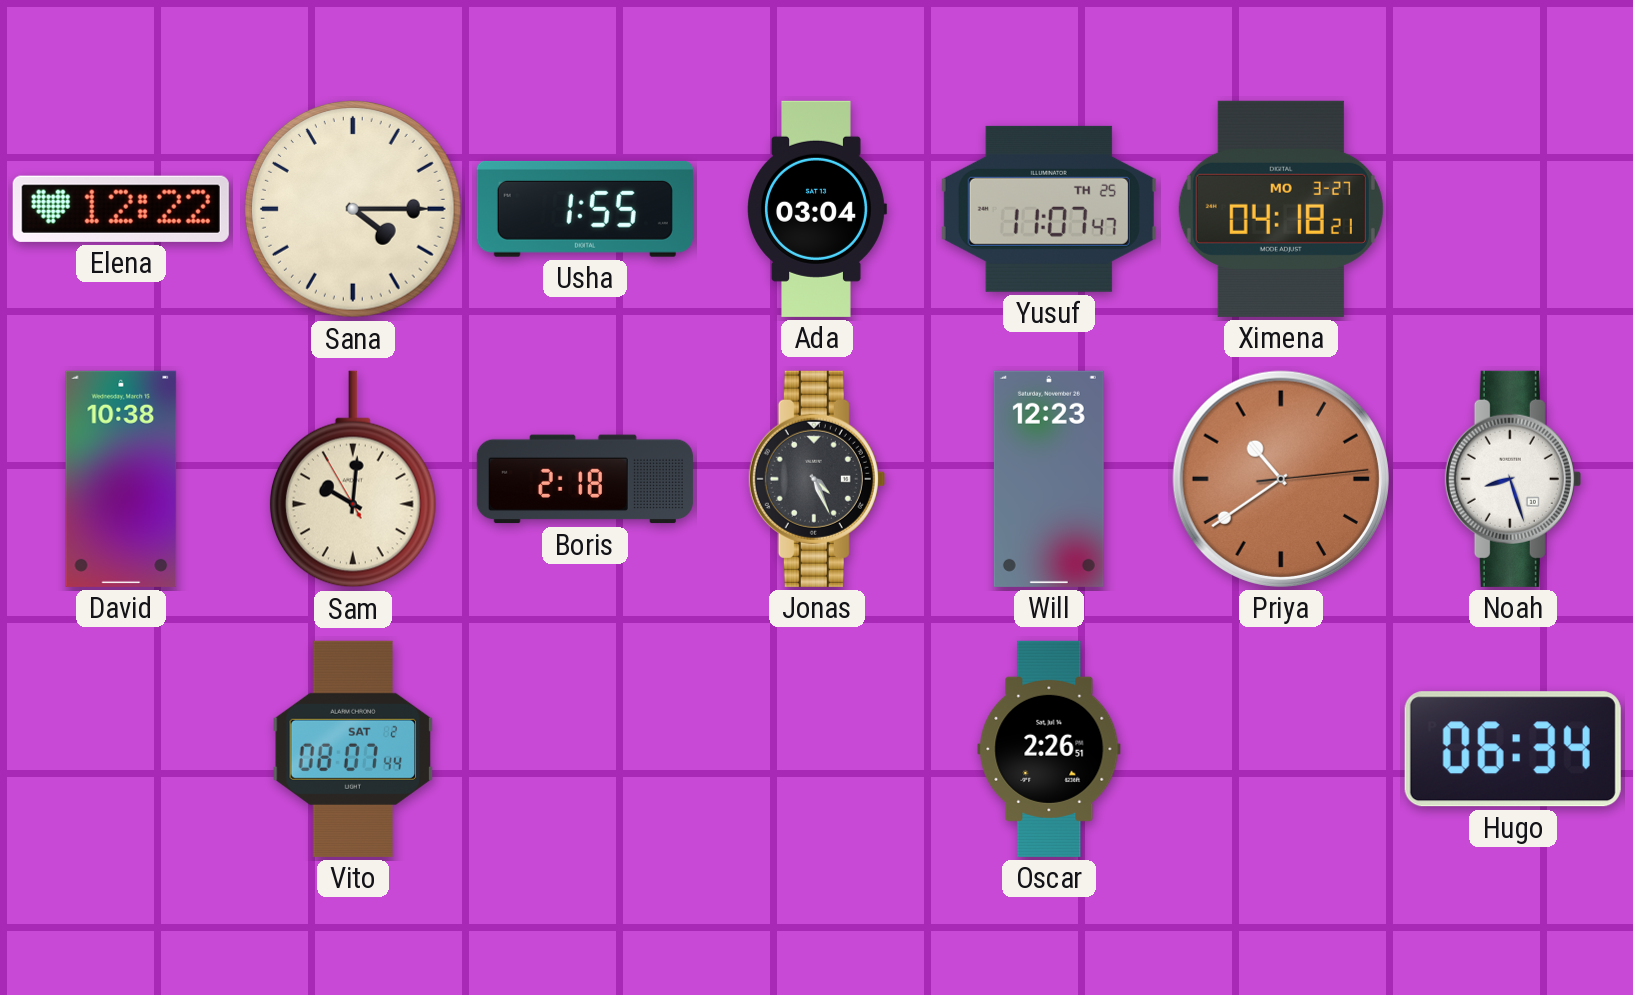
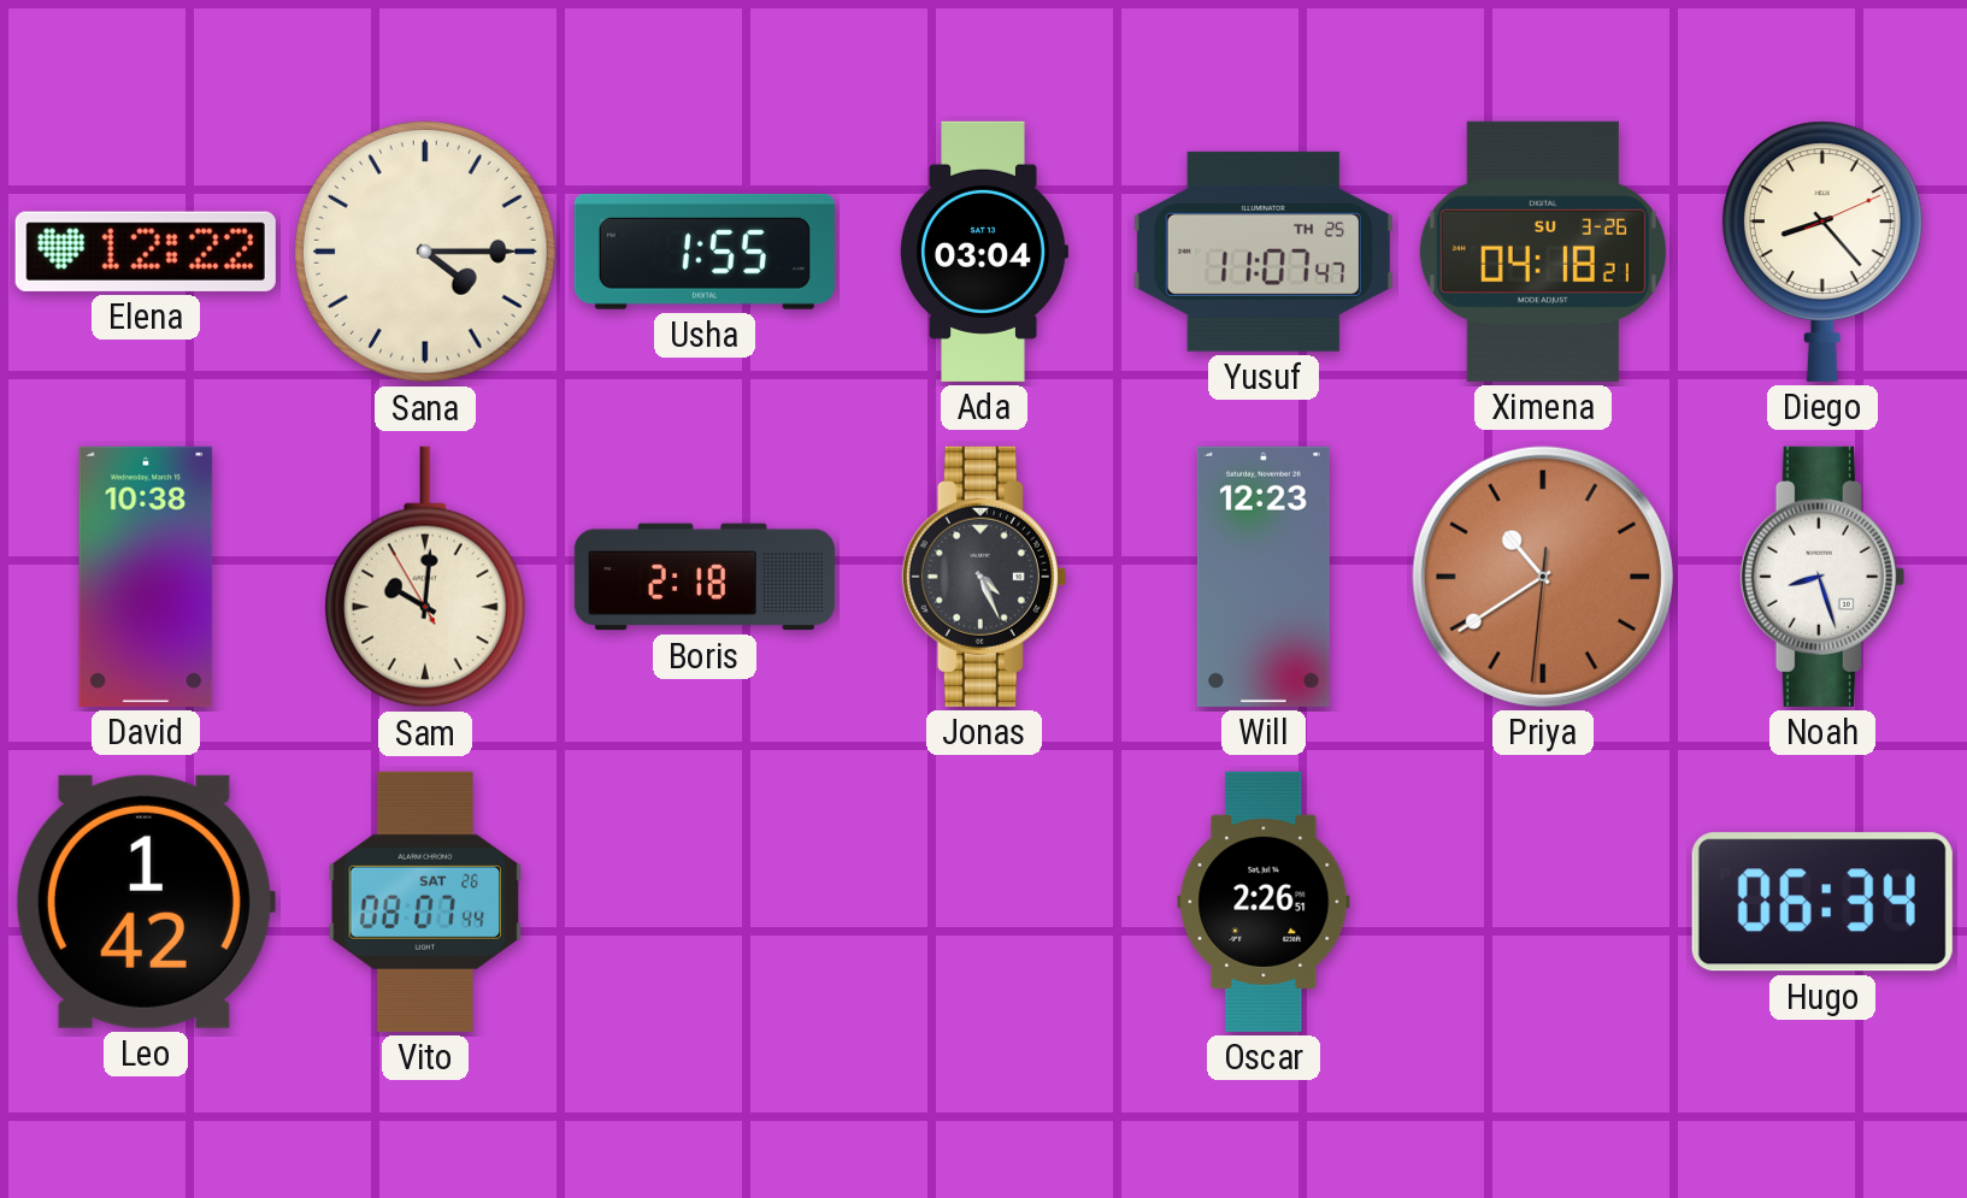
Ximena date: MO 3-27 -> SU 3-26 (1543, 252)
Diego: none -> 8:23 (1822, 252)
Priya: 10:39:14 -> 10:39:31 (1543, 577)
Leo: none -> 1:42 (145, 902)
Vito date: SAT 2 -> SAT 26 (425, 902)
